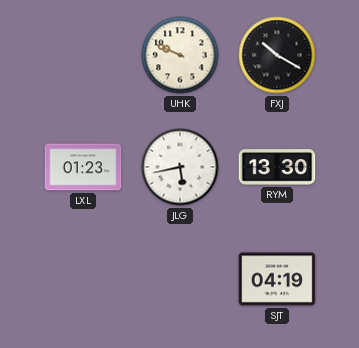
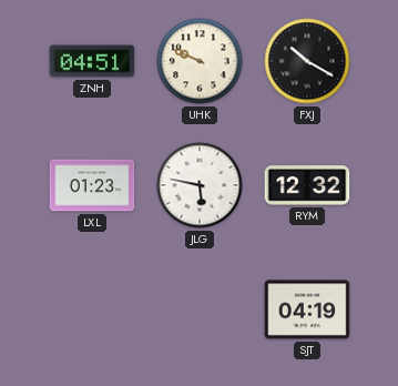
ZNH: none -> 04:51 (92, 61)
JLG: 5:43 -> 5:47 (200, 185)
RYM: 13:30 -> 12:32 (307, 185)
